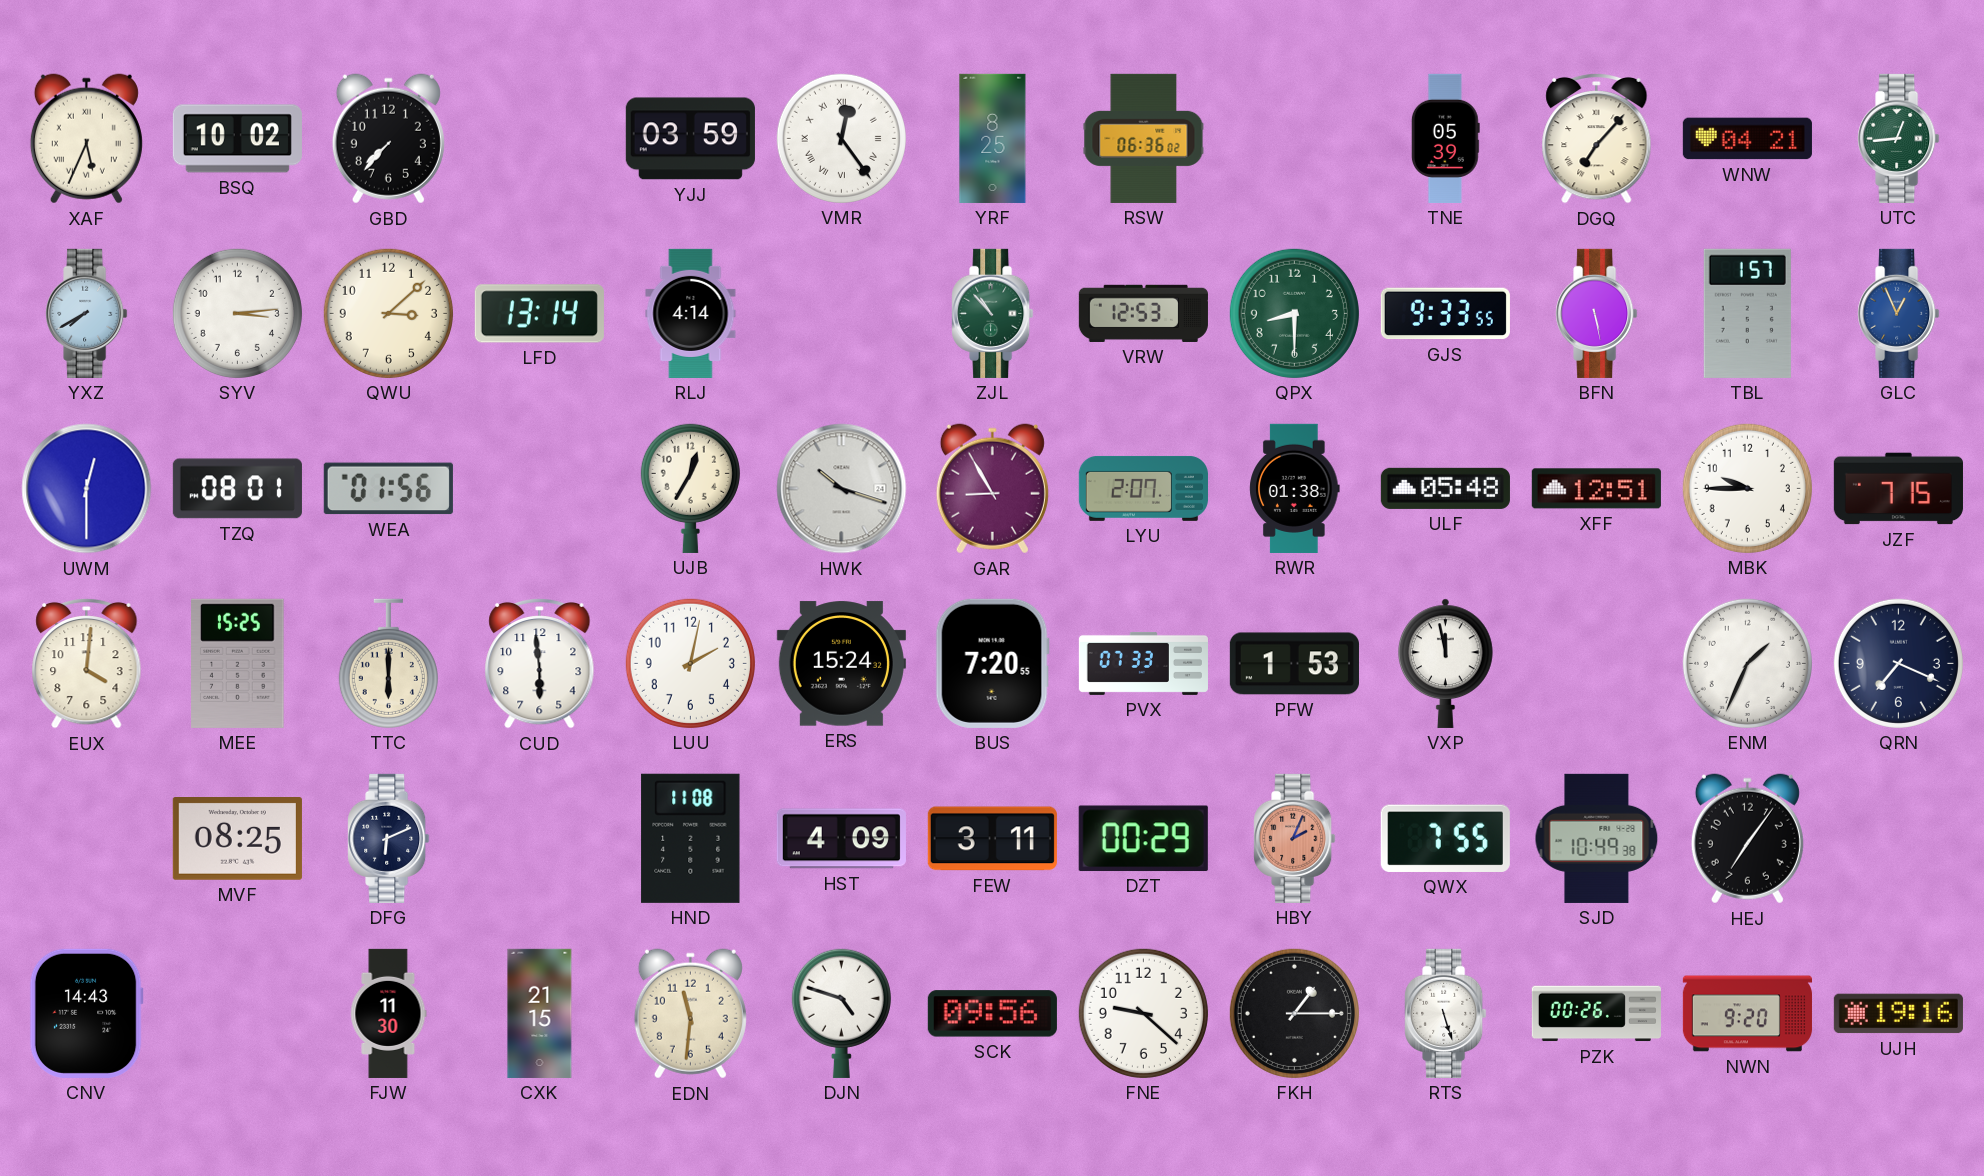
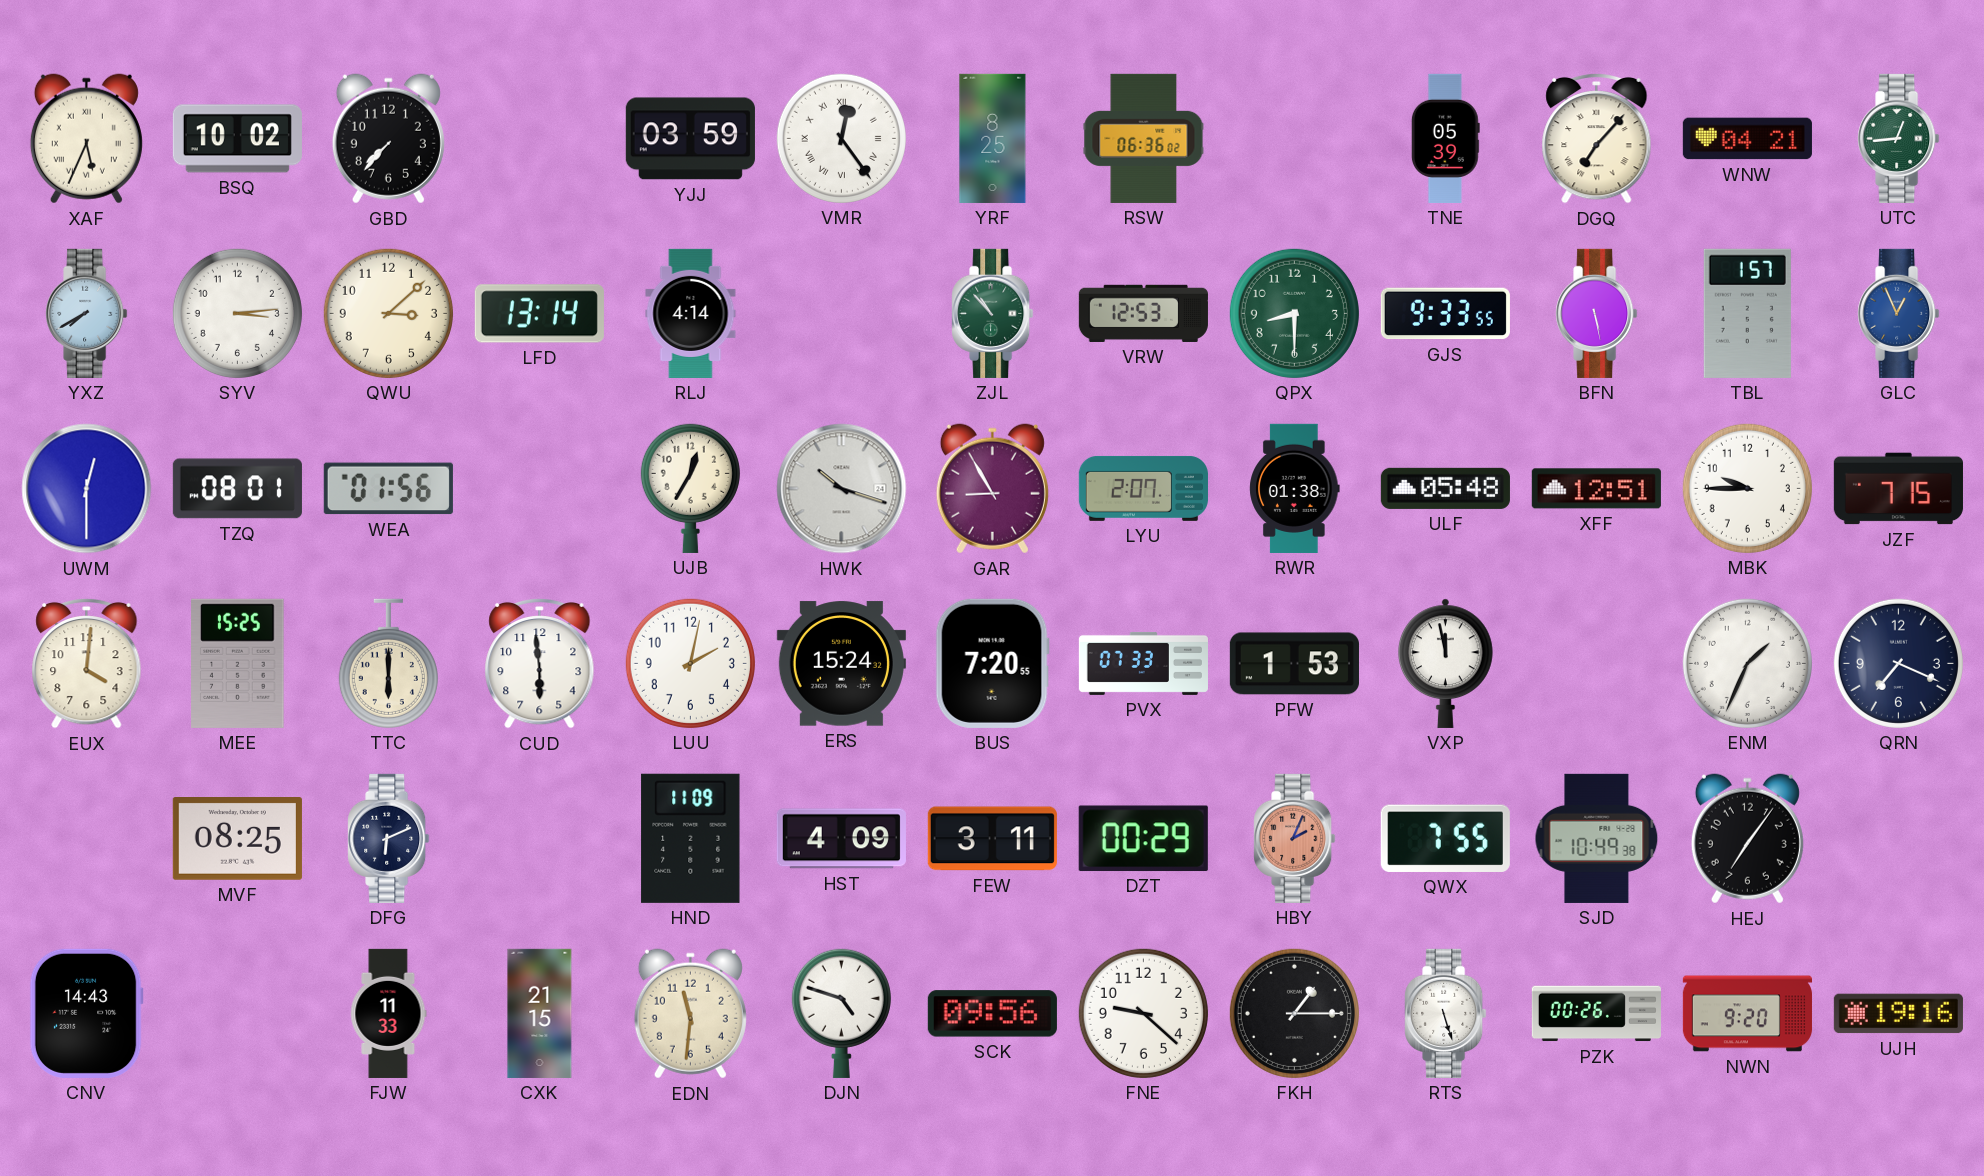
HND: 11:08 -> 11:09 (691, 838)
FJW: 11:30 -> 11:33 (388, 1013)
